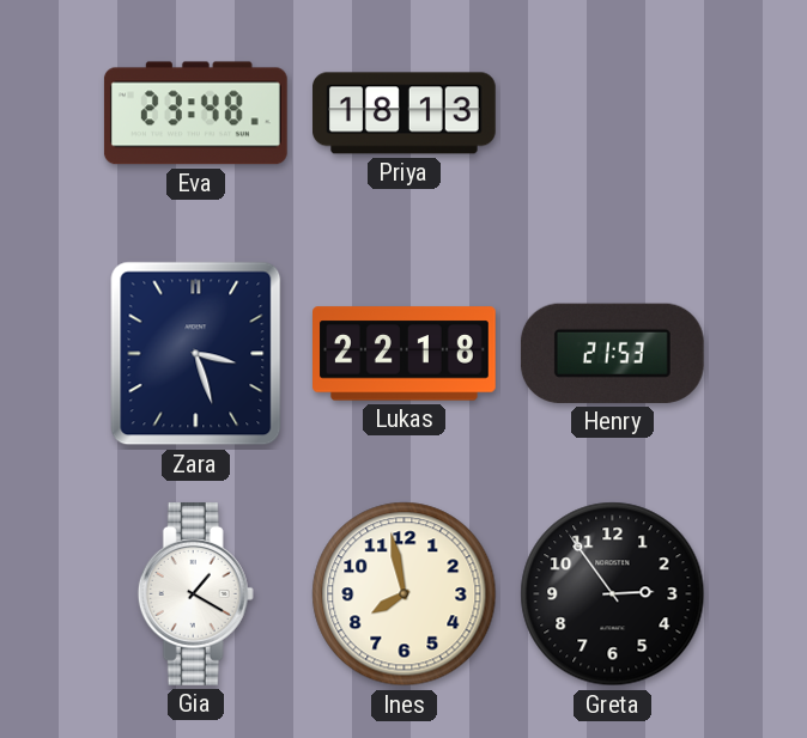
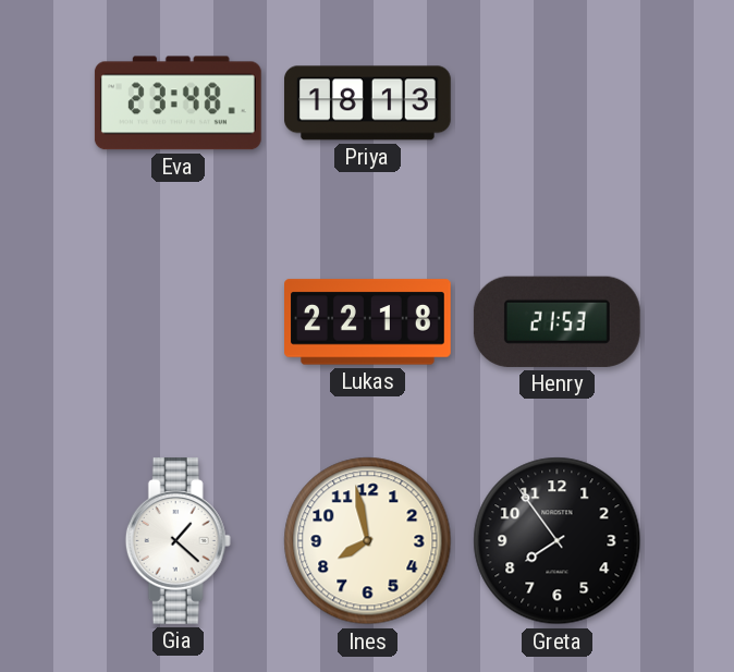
Zara: 3:27 -> none (196, 354)
Gia: 1:20 -> 1:22 (178, 540)
Greta: 2:54 -> 7:54 (558, 541)
